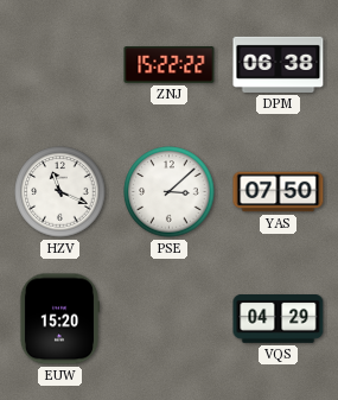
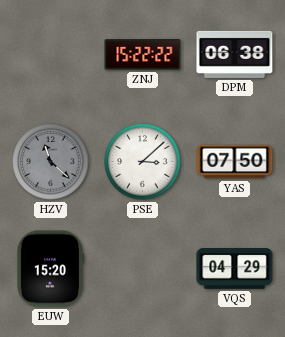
HZV: 11:19 -> 11:22 (51, 162)
HZV dial: white -> grey (51, 162)
